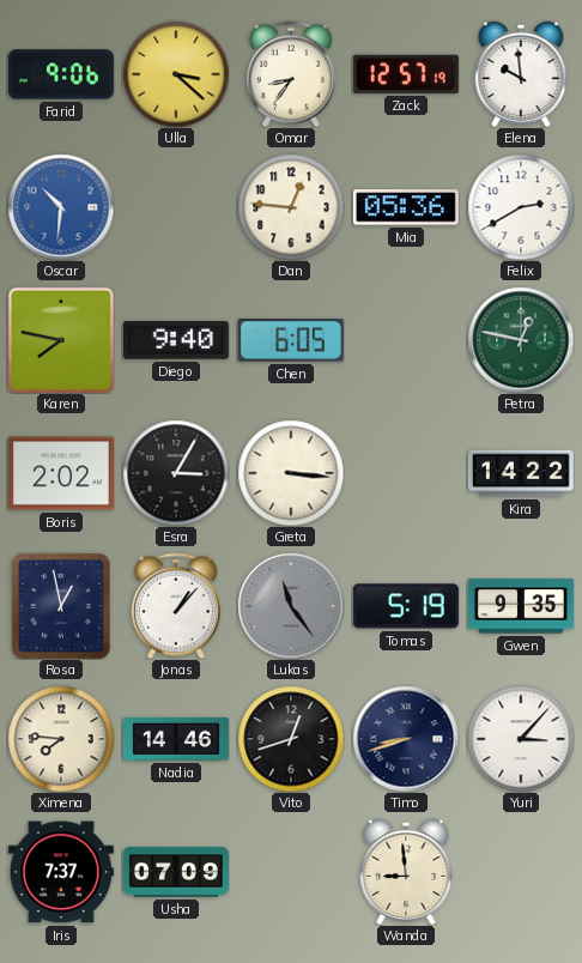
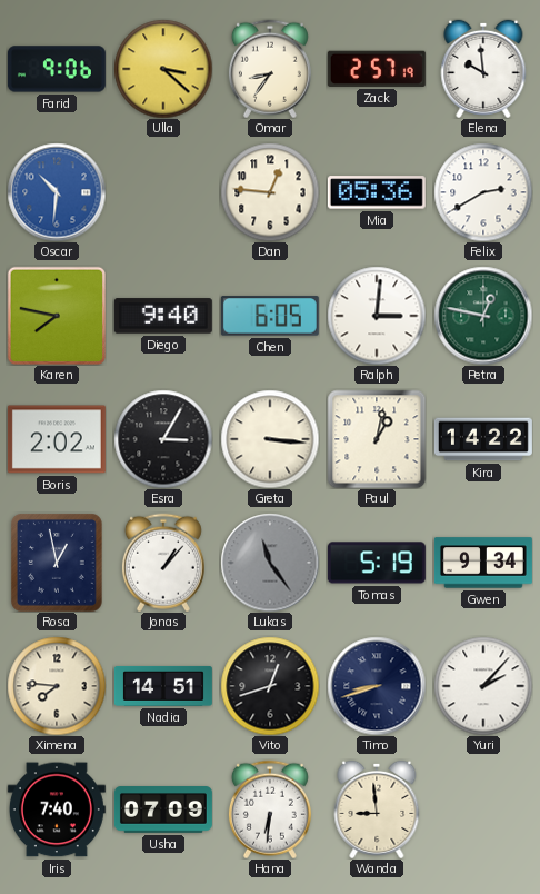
Zack: 12:57 -> 2:57 (377, 69)
Ralph: none -> 3:01 (377, 316)
Paul: none -> 1:02 (377, 439)
Gwen: 9:35 -> 9:34 (483, 563)
Nadia: 14:46 -> 14:51 (163, 686)
Yuri: 3:07 -> 2:07 (483, 686)
Iris: 7:37 -> 7:40 (57, 809)
Hana: none -> 6:31 (270, 809)
